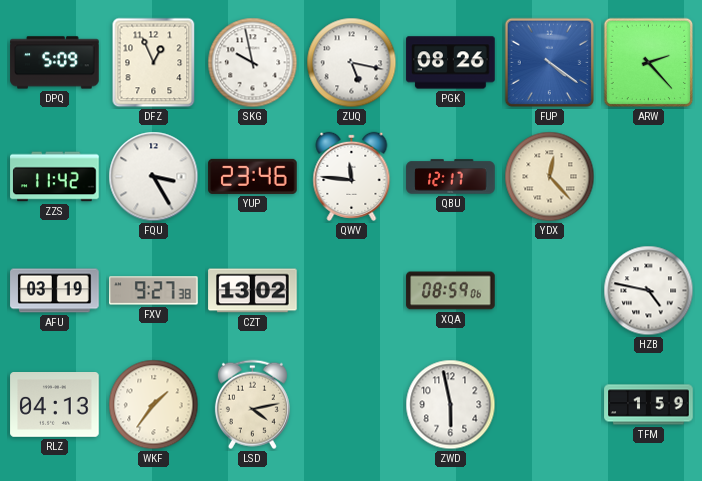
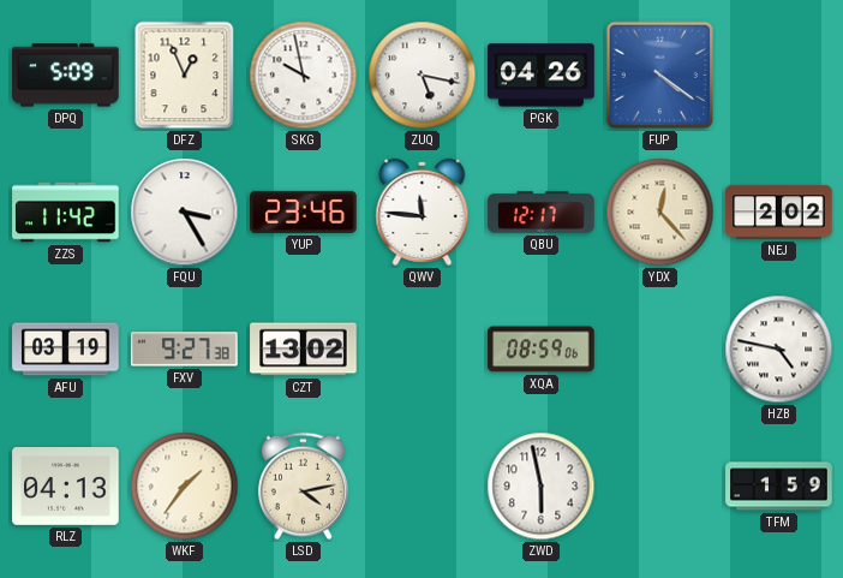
PGK: 08:26 -> 04:26 (542, 76)
ARW: 2:23 -> none (649, 63)
NEJ: none -> 2:02 (779, 213)
